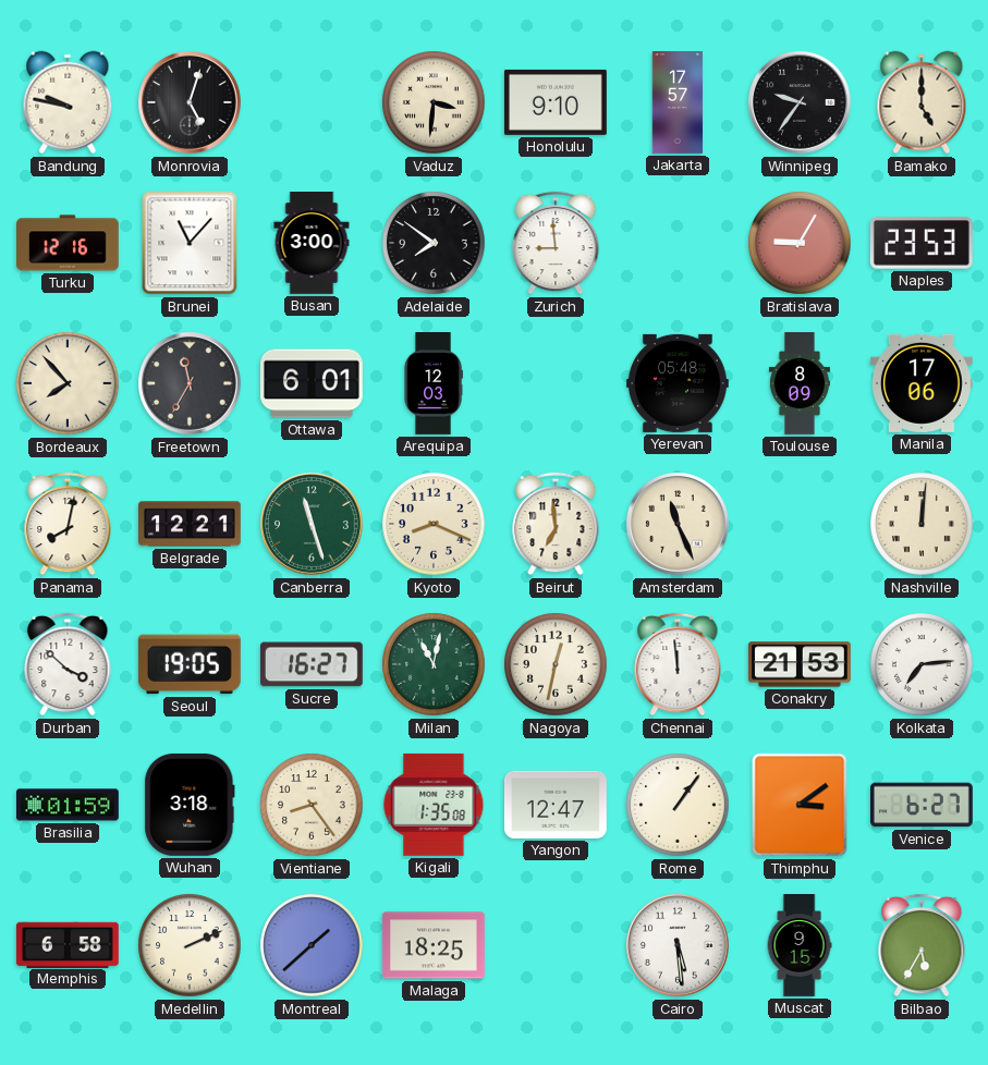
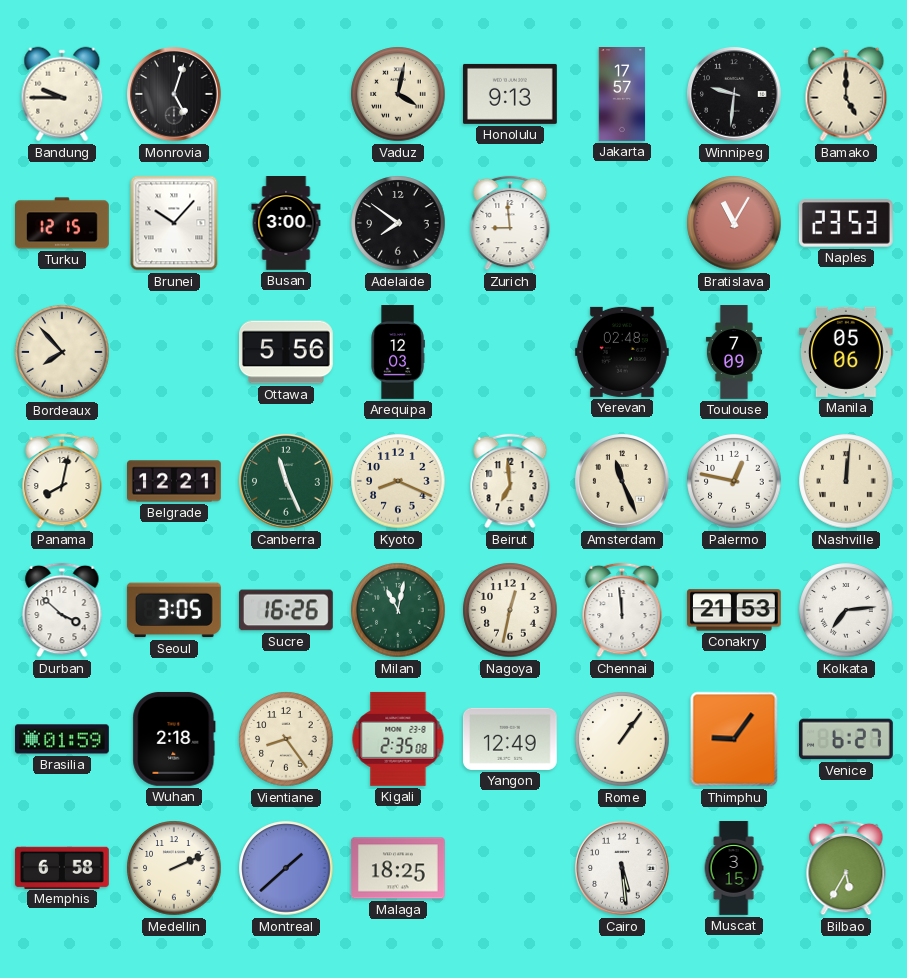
Bandung: 9:47 -> 9:45 (62, 94)
Vaduz: 3:31 -> 4:02 (398, 94)
Honolulu: 9:10 -> 9:13 (510, 94)
Winnipeg: 9:36 -> 9:31 (735, 95)
Turku: 12:16 -> 12:15 (63, 223)
Brunei: 11:07 -> 10:07 (174, 223)
Bratislava: 9:05 -> 11:05 (734, 223)
Freetown: 11:35 -> none (191, 384)
Ottawa: 6:01 -> 5:56 (287, 352)
Yerevan: 05:48 -> 02:48 (622, 352)
Toulouse: 8:09 -> 7:09 (734, 352)
Manila: 17:06 -> 05:06 (846, 352)
Canberra: 11:27 -> 11:26 (287, 482)
Palermo: none -> 12:47 (734, 481)
Seoul: 19:05 -> 3:05 (174, 610)
Sucre: 16:27 -> 16:26 (286, 610)
Wuhan: 3:18 -> 2:18 (174, 739)
Kigali: 1:35 -> 2:35 (398, 739)
Yangon: 12:47 -> 12:49 (510, 739)
Thimphu: 3:09 -> 9:06 (734, 739)
Muscat: 9:15 -> 3:15 (734, 869)
